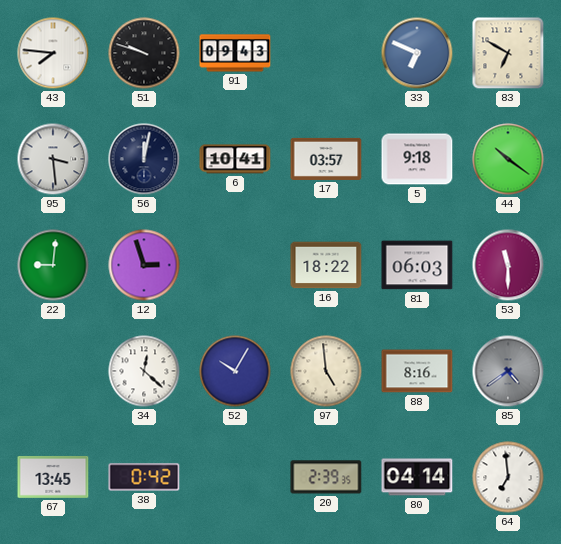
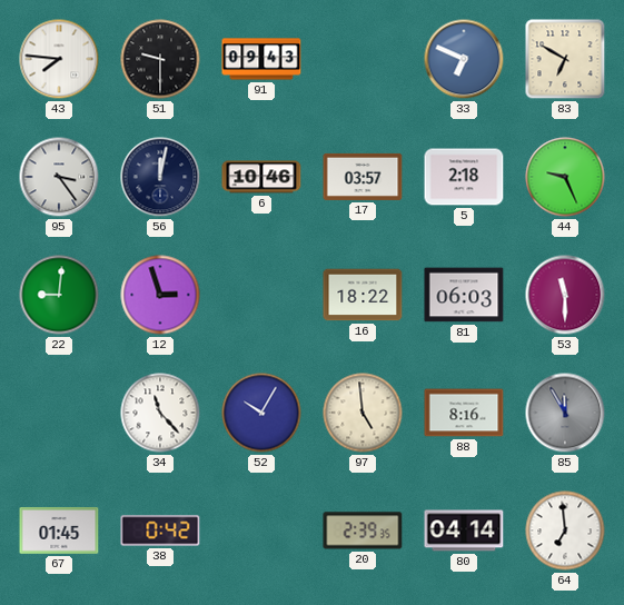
51: 9:48 -> 9:30 (160, 59)
95: 3:29 -> 3:24 (59, 177)
6: 10:41 -> 10:46 (261, 177)
5: 9:18 -> 2:18 (464, 177)
44: 10:21 -> 9:26 (565, 177)
34: 12:22 -> 11:23 (160, 413)
85: 4:39 -> 11:55 (565, 413)
67: 13:45 -> 01:45 (59, 530)
